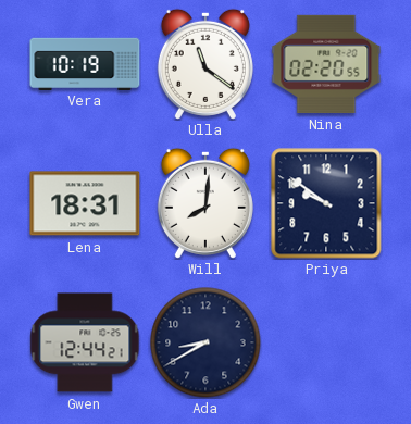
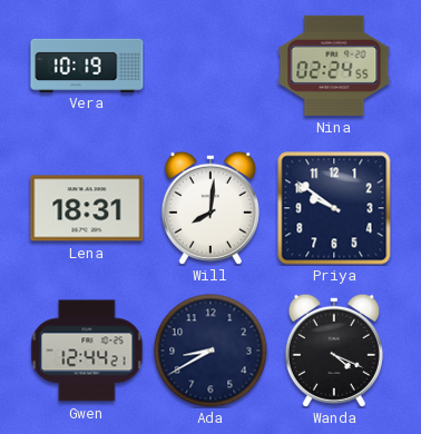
Ulla: 11:21 -> none (205, 64)
Nina: 02:20 -> 02:24 (334, 66)
Wanda: none -> 4:19 (334, 351)
